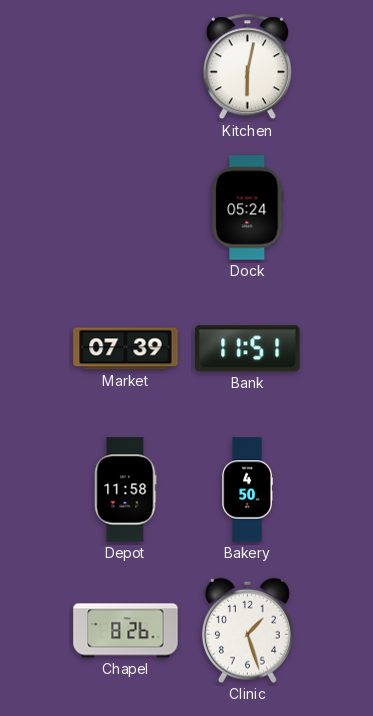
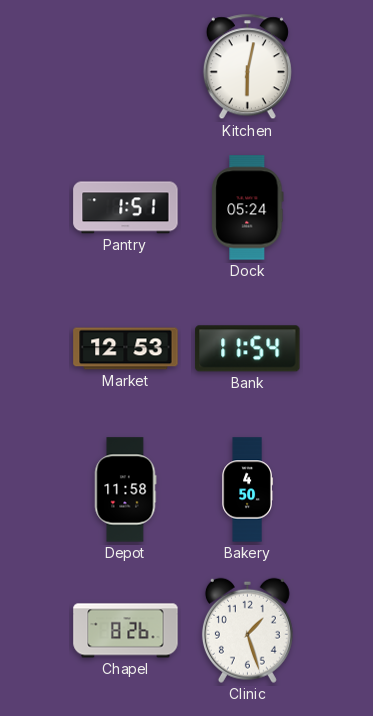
Pantry: none -> 1:51 (126, 208)
Market: 07:39 -> 12:53 (126, 349)
Bank: 11:51 -> 11:54 (248, 349)
